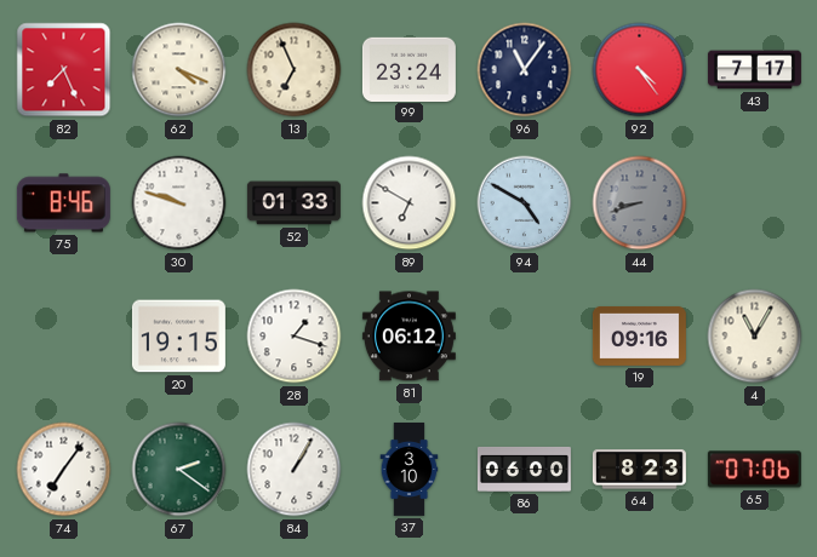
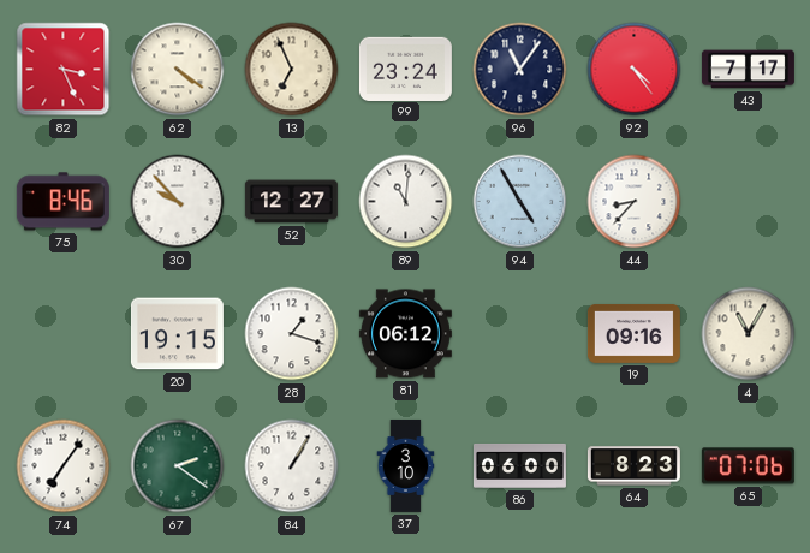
82: 7:26 -> 3:26 (64, 70)
62: 4:19 -> 4:21 (178, 70)
30: 9:48 -> 9:53 (178, 202)
52: 01:33 -> 12:27 (291, 202)
89: 6:50 -> 11:01 (406, 202)
94: 4:50 -> 4:55 (520, 202)
44: 8:42 -> 8:37 (635, 202)
44 dial: grey -> white (635, 202)
